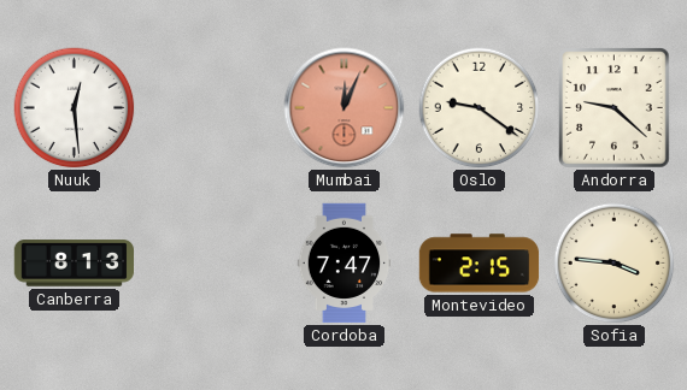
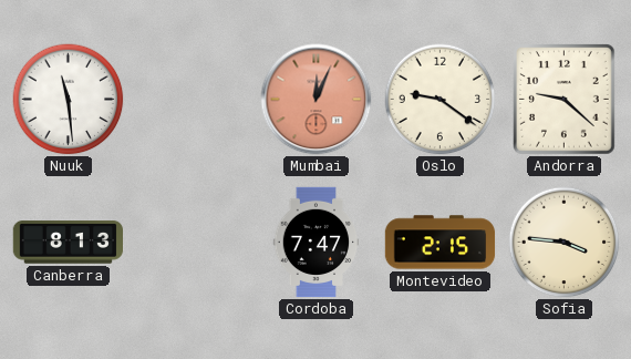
Nuuk: 12:29 -> 11:29 (69, 100)
